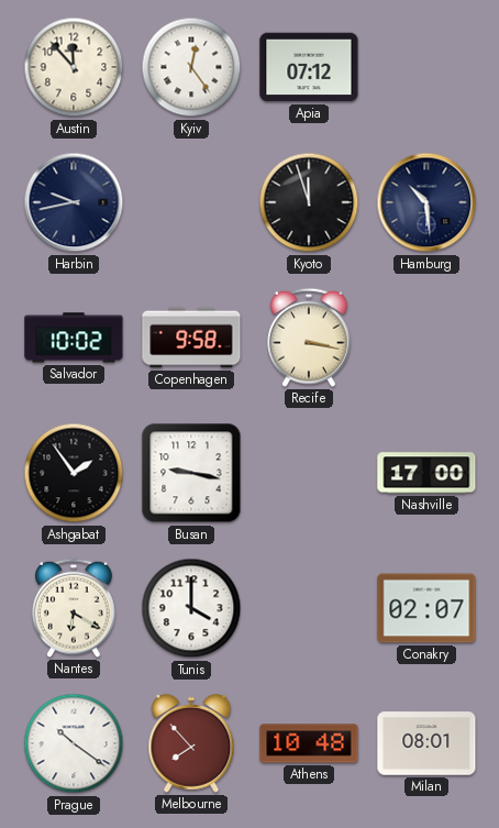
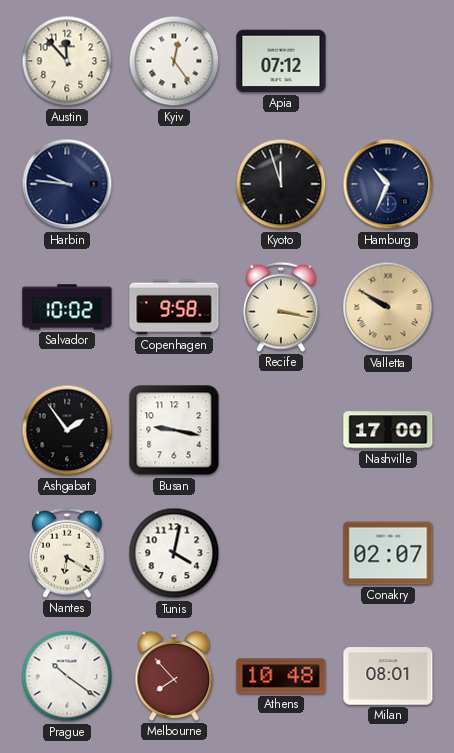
Harbin: 9:43 -> 9:46 (67, 184)
Hamburg: 10:29 -> 10:34 (388, 184)
Valletta: none -> 9:50 (388, 307)
Tunis: 4:00 -> 4:02 (174, 553)
